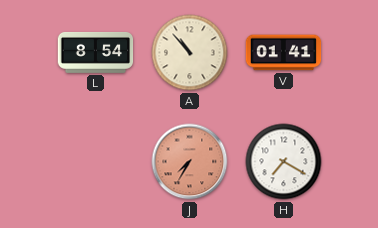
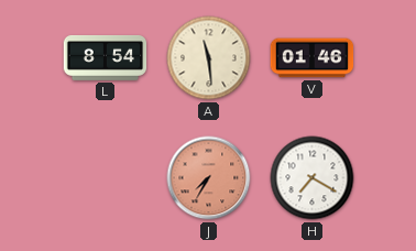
A: 10:53 -> 11:29 (209, 58)
V: 01:41 -> 01:46 (313, 58)
